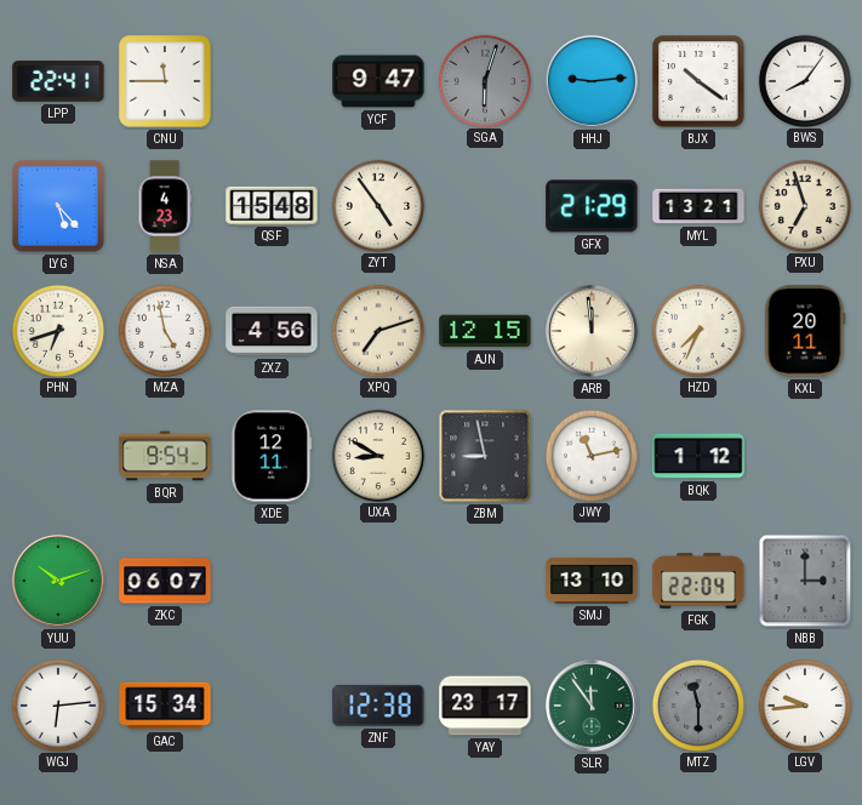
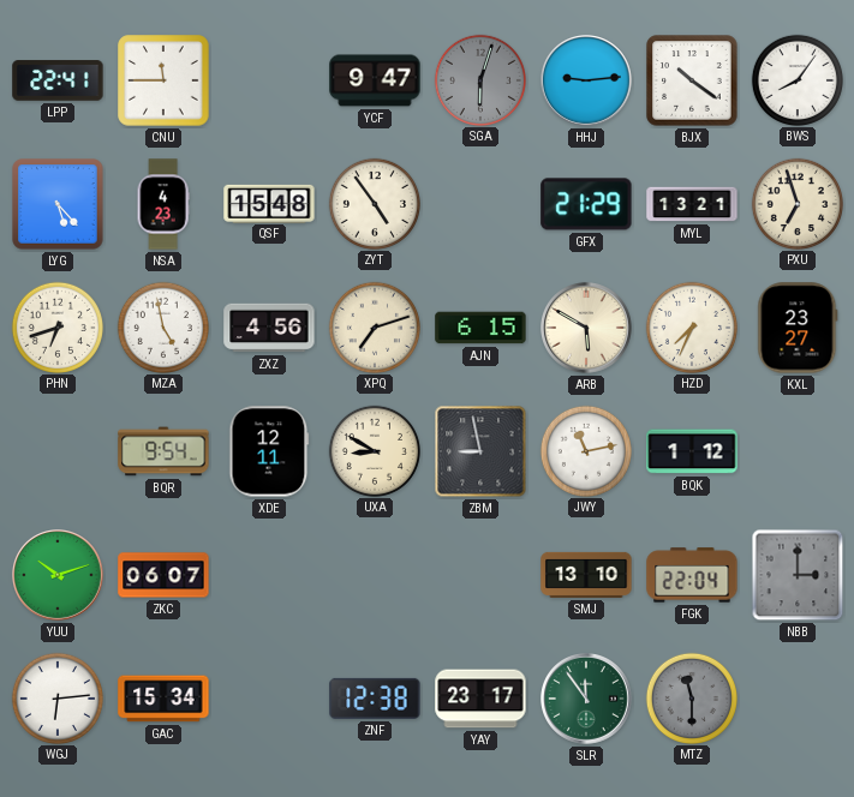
AJN: 12:15 -> 6:15 (480, 328)
ARB: 11:59 -> 5:50 (587, 329)
KXL: 20:11 -> 23:27 (798, 328)
LGV: 9:44 -> none (804, 704)
